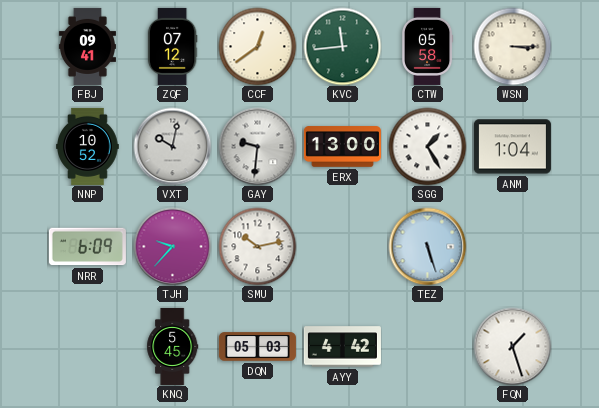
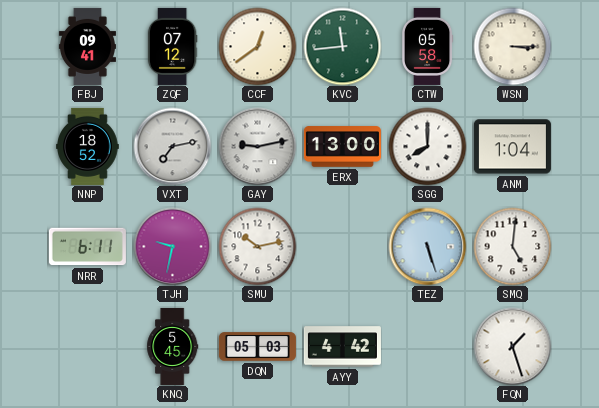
NNP: 10:52 -> 18:52 (88, 146)
VXT: 10:02 -> 7:13 (172, 146)
GAY: 9:31 -> 9:13 (257, 146)
SGG: 1:25 -> 8:00 (427, 146)
NRR: 6:09 -> 6:11 (87, 247)
TJH: 9:37 -> 9:32 (172, 246)
SMQ: none -> 5:01 (512, 246)
